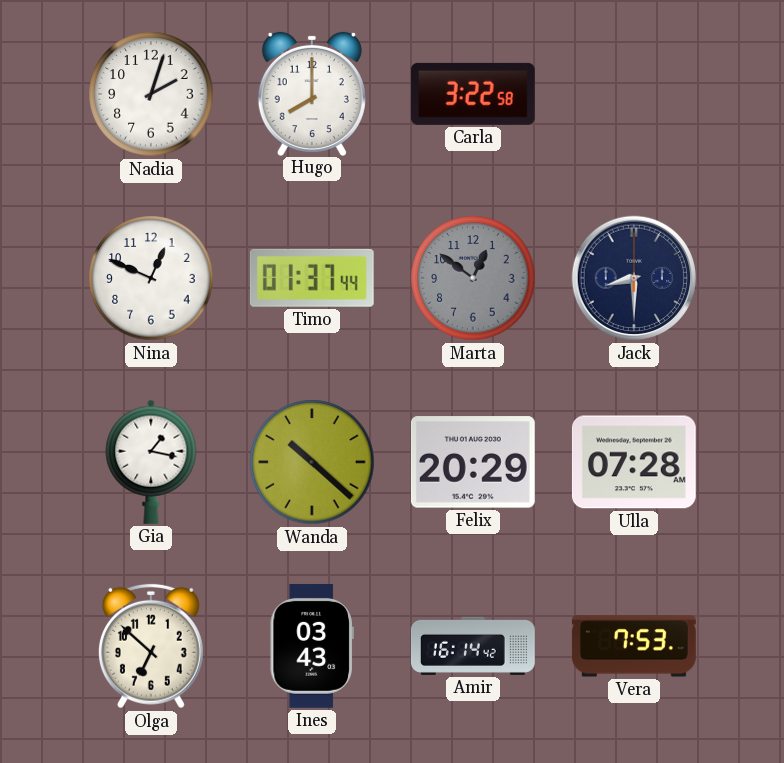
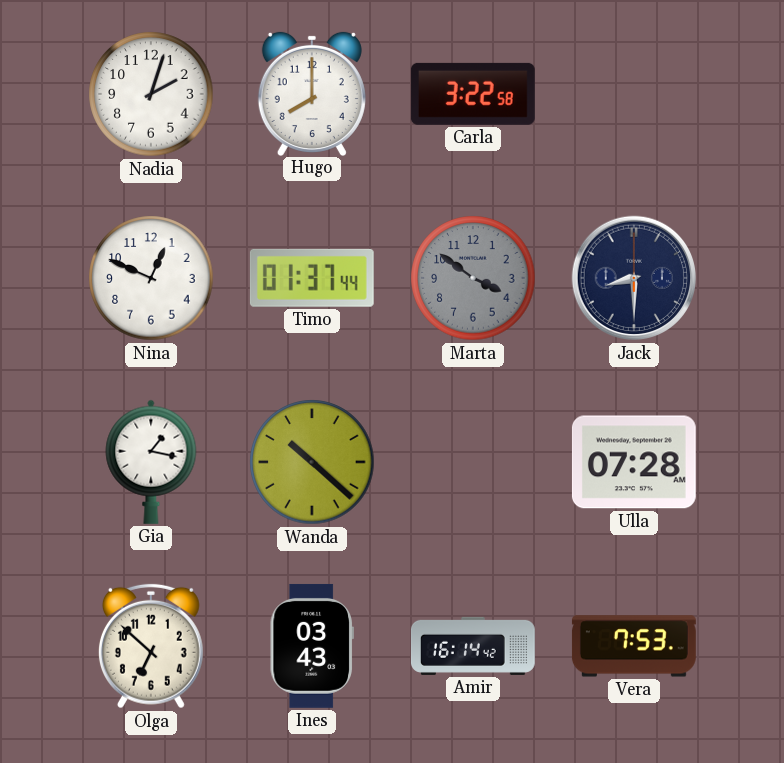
Marta: 12:51 -> 3:51 (473, 278)
Felix: 20:29 -> none (473, 462)
